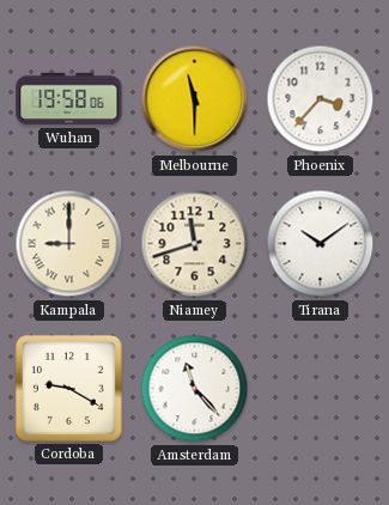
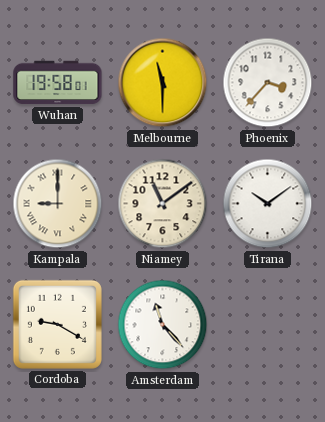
Wuhan: 19:58:06 -> 19:58:01 (58, 83)
Niamey: 11:42 -> 11:09 (163, 204)
